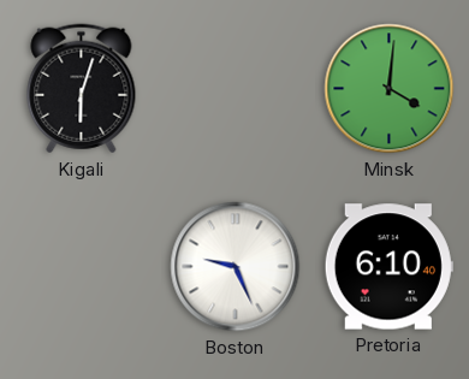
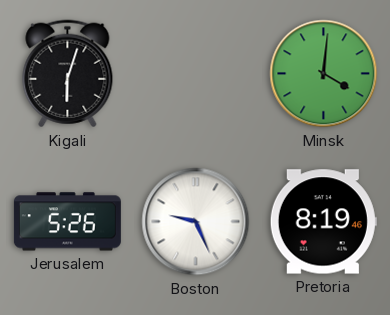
Jerusalem: none -> 5:26 (67, 222)
Pretoria: 6:10 -> 8:19 (323, 222)
